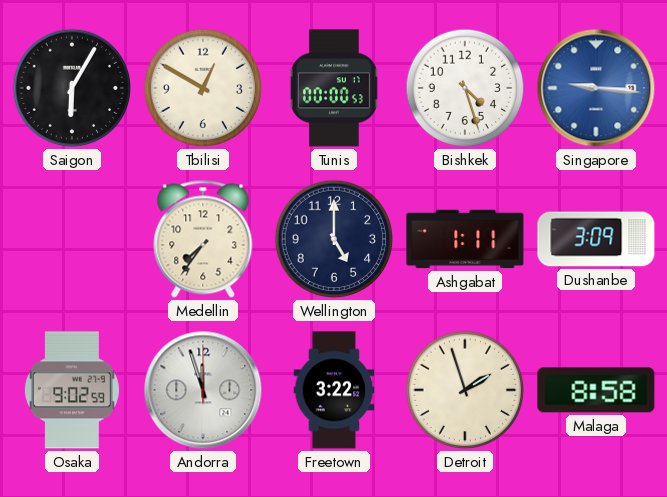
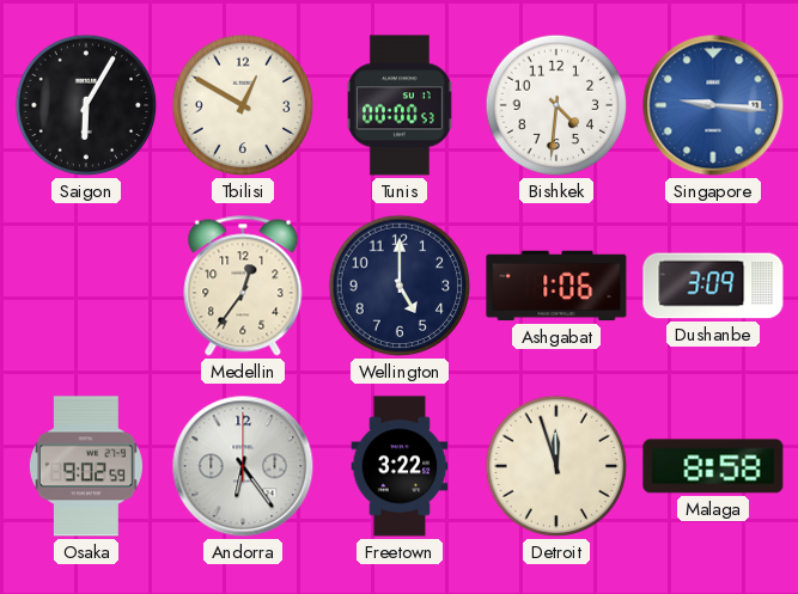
Bishkek: 4:27 -> 4:31 (556, 105)
Medellin: 7:36 -> 12:36 (243, 286)
Ashgabat: 1:11 -> 1:06 (556, 286)
Andorra: 11:57 -> 6:24 (243, 466)
Detroit: 1:57 -> 11:57 (556, 466)
